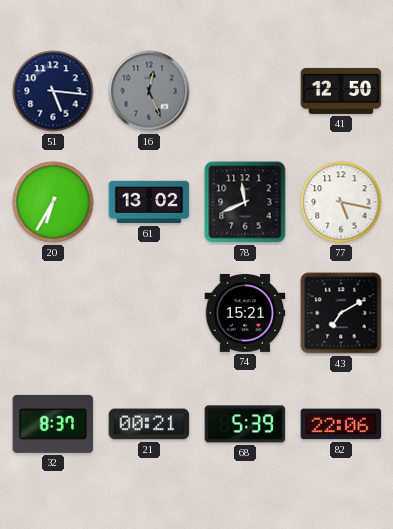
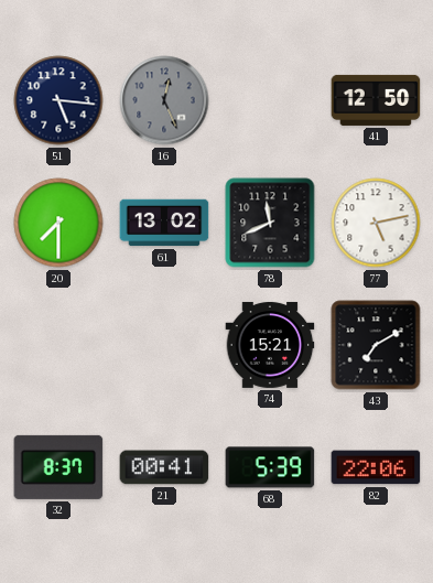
20: 6:35 -> 7:30 (58, 223)
77: 5:17 -> 5:13 (376, 223)
21: 00:21 -> 00:41 (164, 467)
